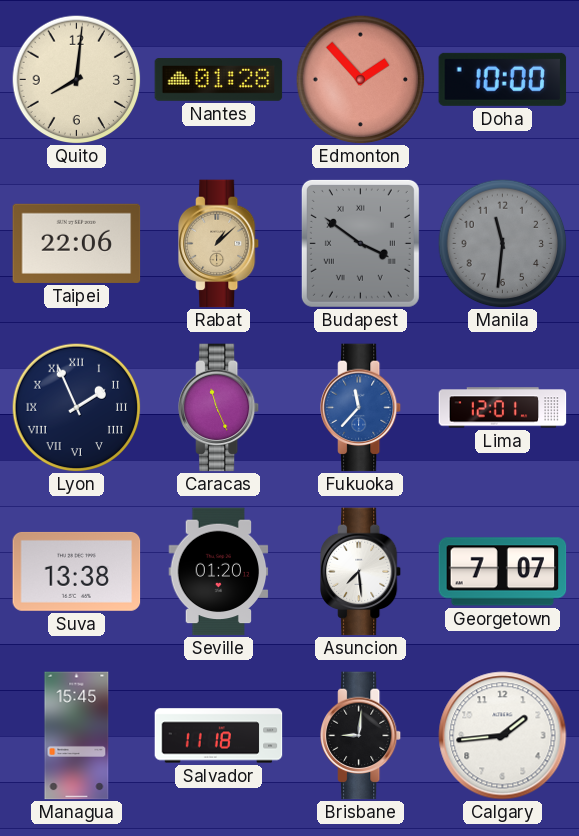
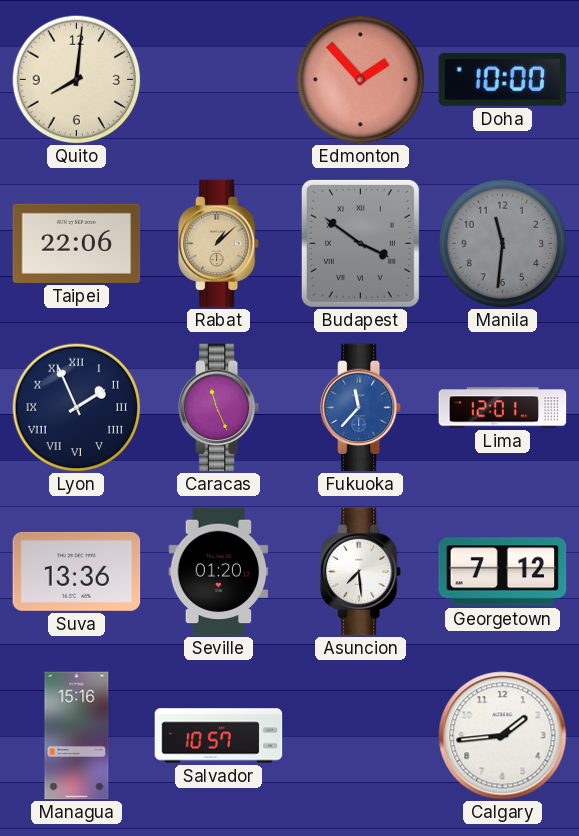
Nantes: 01:28 -> none (219, 80)
Suva: 13:38 -> 13:36 (77, 571)
Georgetown: 7:07 -> 7:12 (503, 572)
Managua: 15:45 -> 15:16 (77, 736)
Salvador: 11:18 -> 10:57 (219, 736)
Brisbane: 9:01 -> none (362, 736)
